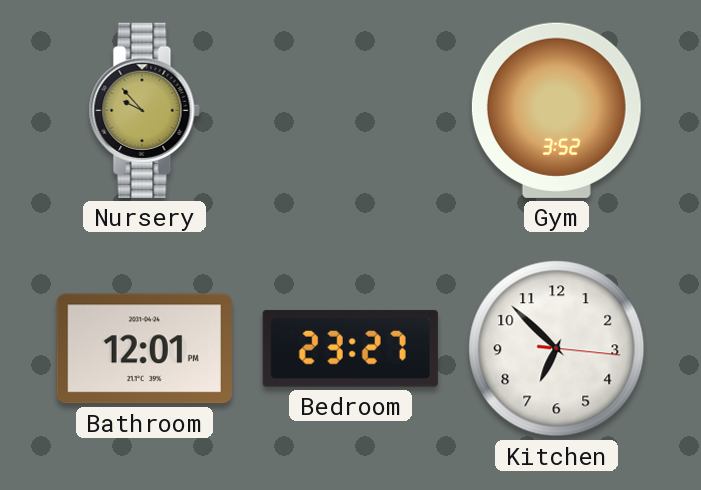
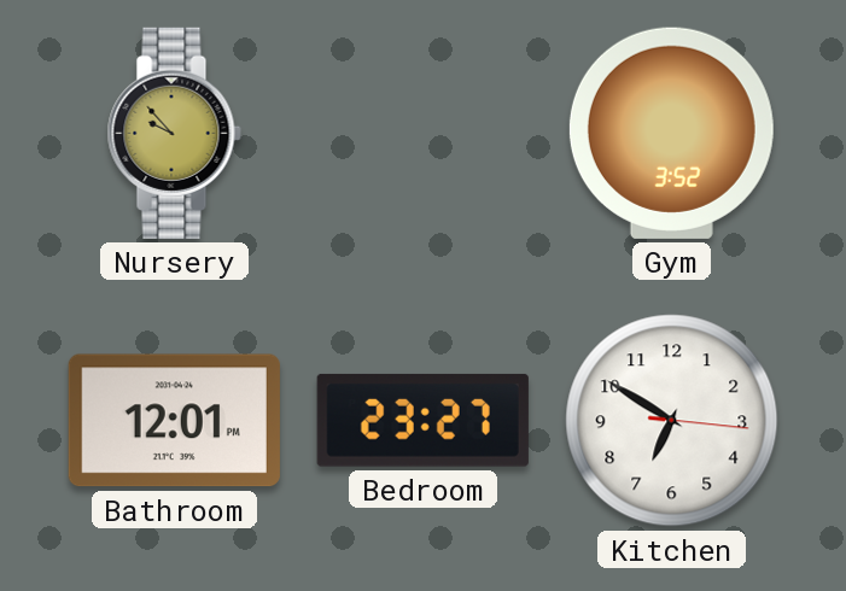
Kitchen: 6:52 -> 6:50 (672, 421)
